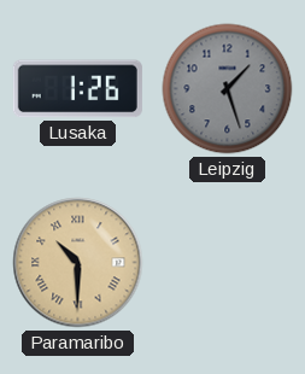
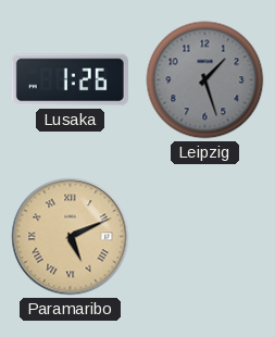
Paramaribo: 10:30 -> 5:11 (71, 237)
